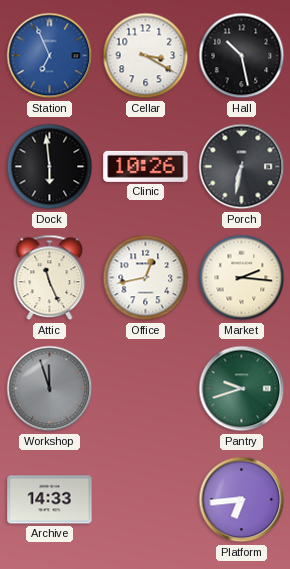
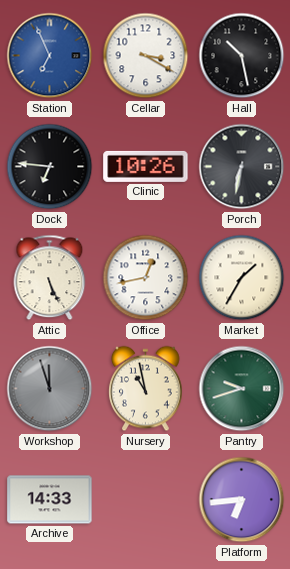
Dock: 5:59 -> 6:46 (50, 167)
Attic: 11:26 -> 5:26 (50, 278)
Market: 2:16 -> 1:35 (242, 278)
Nursery: none -> 10:58 (146, 389)
